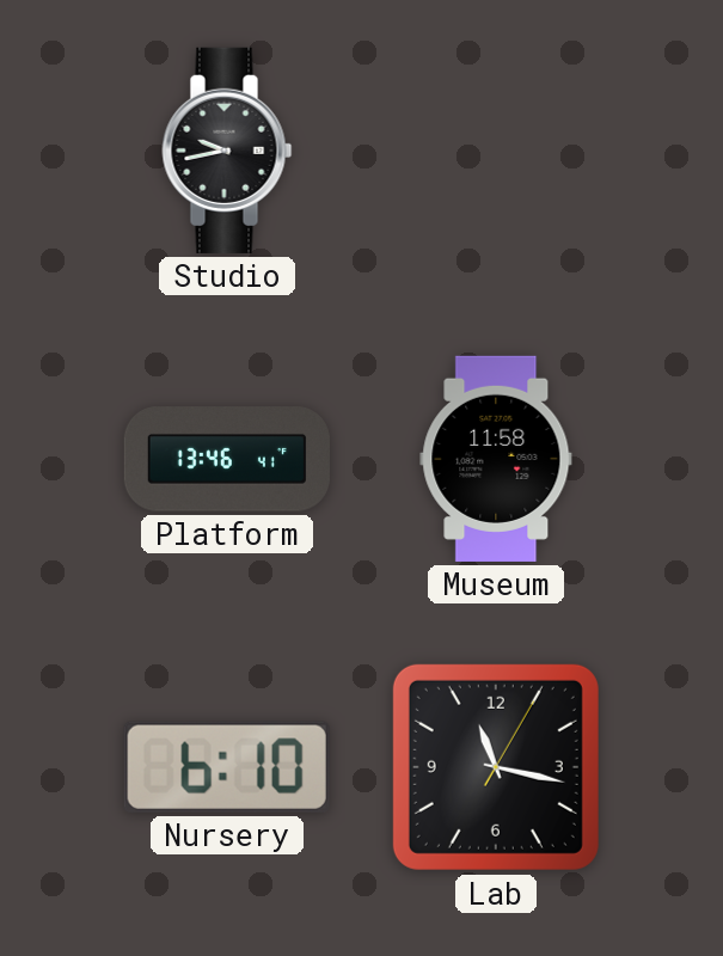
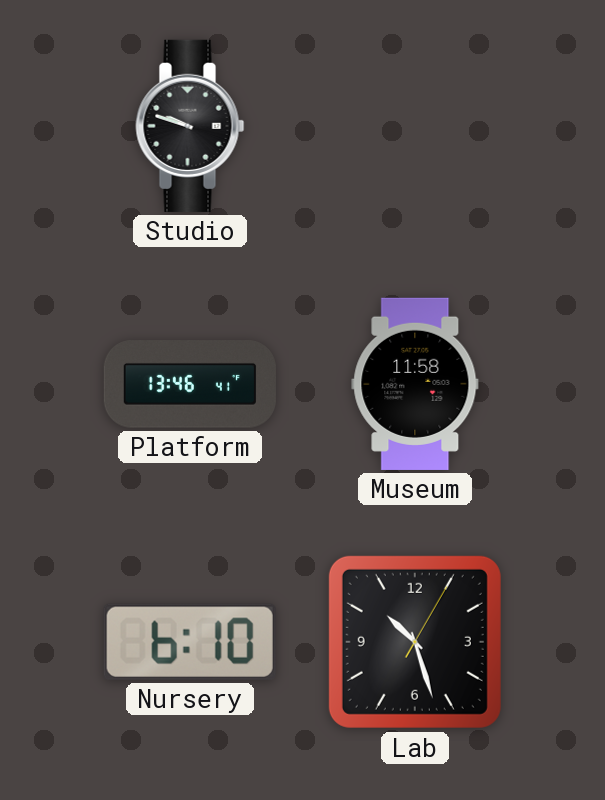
Studio: 9:43 -> 9:48 (190, 126)
Lab: 11:17 -> 10:27 (415, 642)
